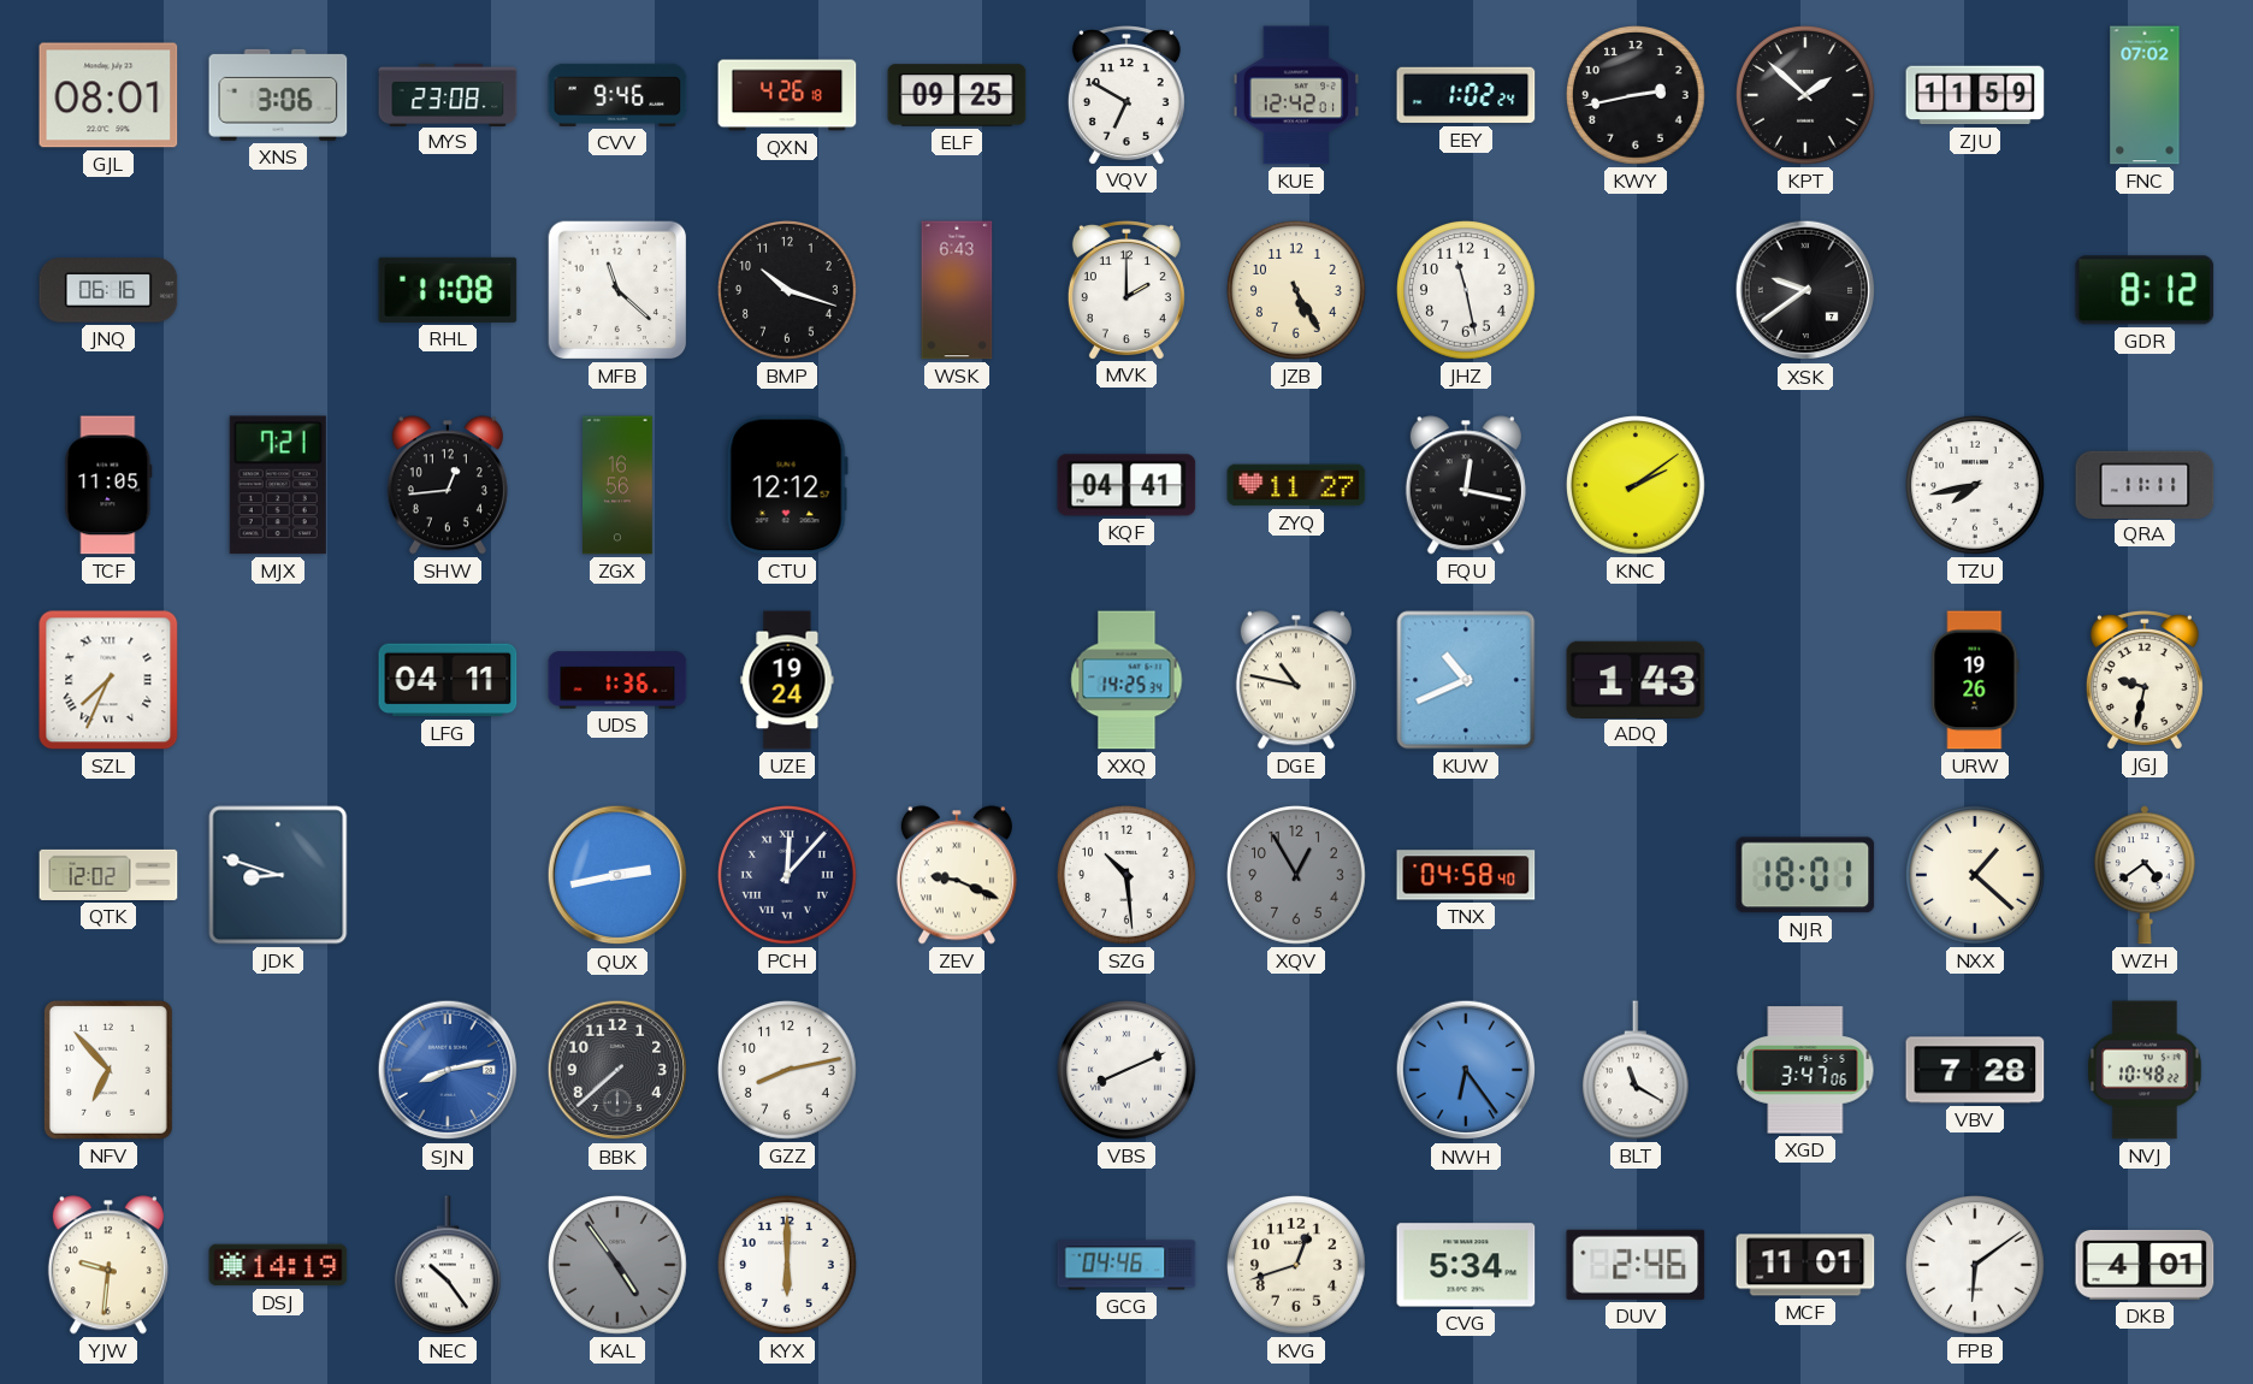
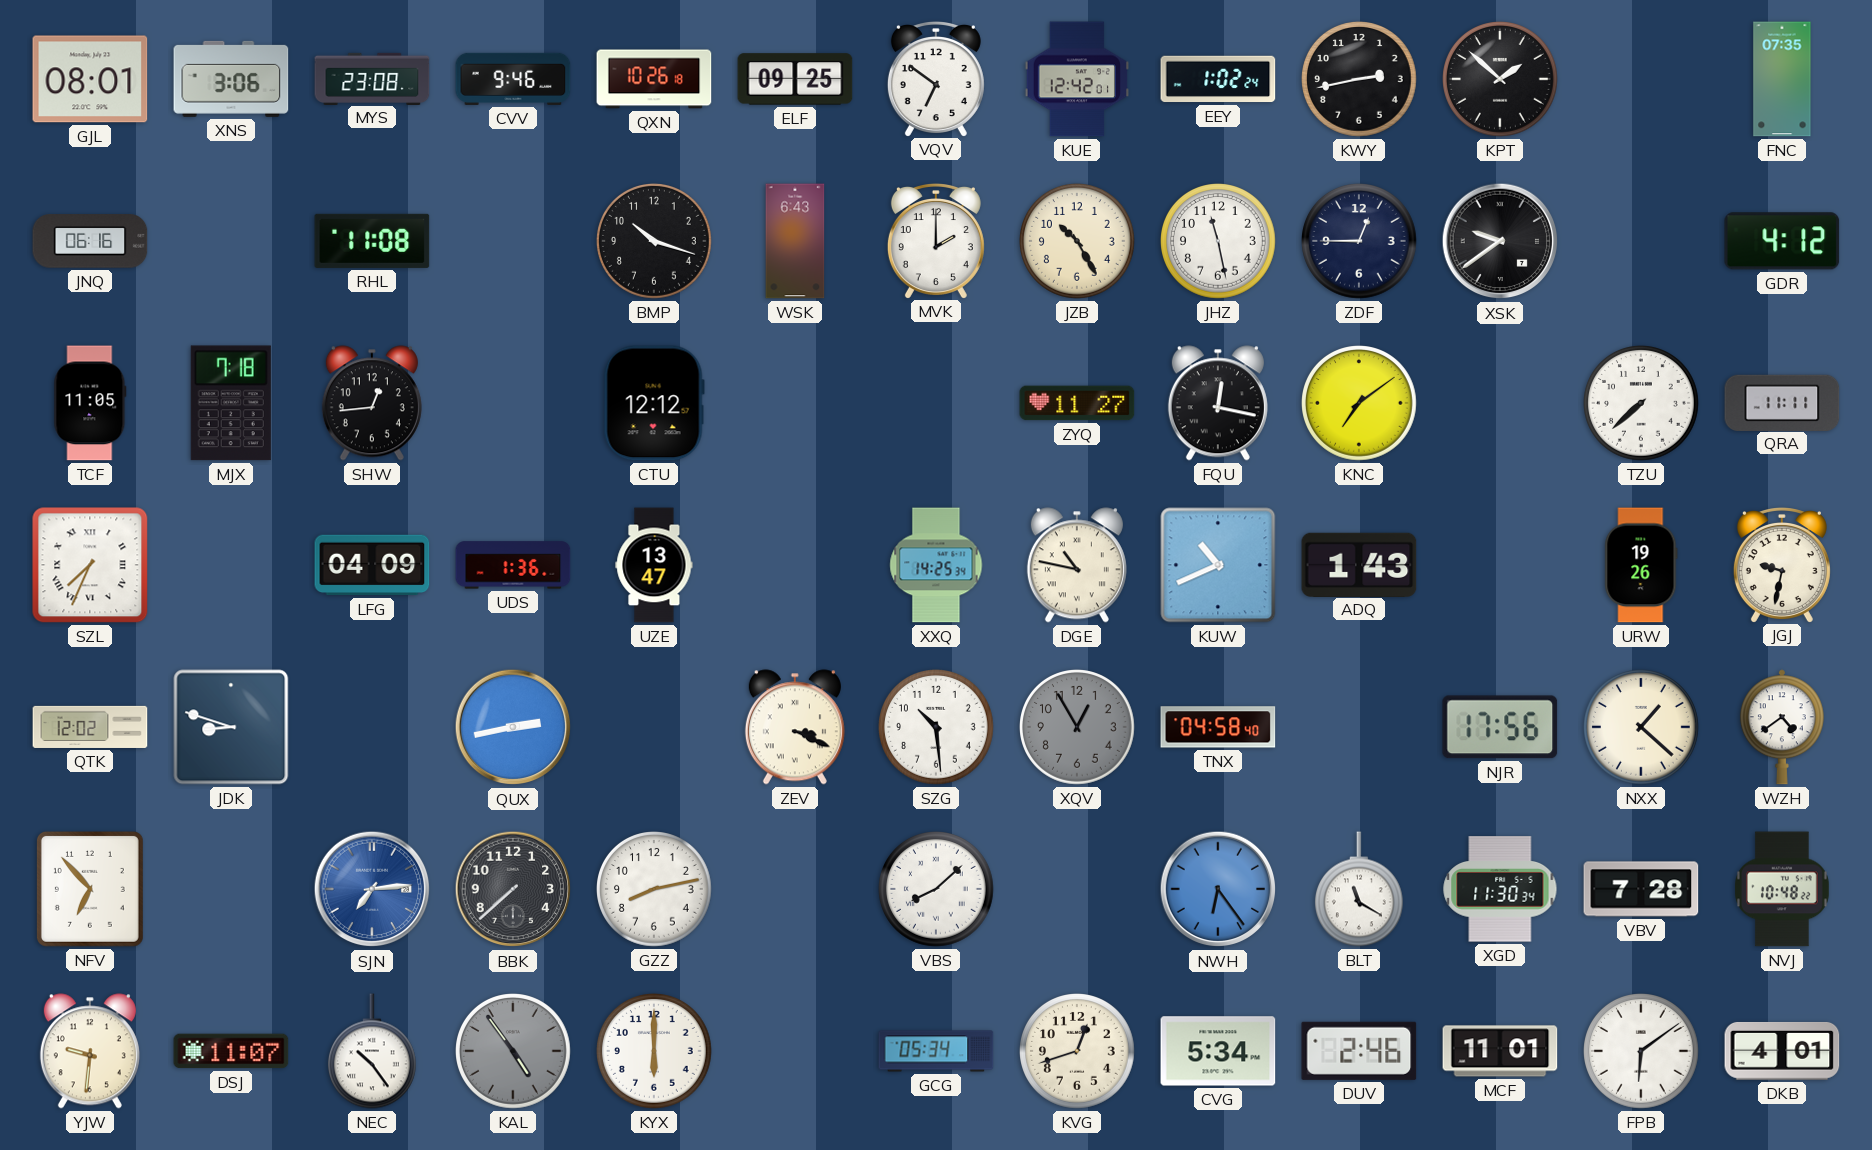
QXN: 4:26 -> 10:26 (654, 79)
VQV: 6:50 -> 6:51 (936, 79)
ZJU: 11:59 -> none (1975, 95)
FNC: 07:02 -> 07:35 (1782, 79)
MFB: 11:22 -> none (617, 290)
JZB: 5:25 -> 10:25 (1078, 242)
ZDF: none -> 12:45 (1360, 242)
GDR: 8:12 -> 4:12 (1782, 241)
MJX: 7:21 -> 7:18 (231, 403)
ZGX: 16:56 -> none (619, 485)
KQF: 04:41 -> none (1126, 485)
KNC: 2:09 -> 7:09 (1360, 404)
TZU: 7:43 -> 7:38 (1642, 404)
LFG: 04:11 -> 04:09 (372, 565)
UZE: 19:24 -> 13:47 (654, 565)
PCH: 12:07 -> none (788, 876)
ZEV: 9:19 -> 3:19 (795, 727)
NJR: 18:01 -> 17:56 (1500, 727)
SJN: 8:13 -> 7:14 (372, 889)
VBS: 8:11 -> 8:08 (937, 890)
XGD: 3:47 -> 11:30 (1500, 889)
DSJ: 14:19 -> 11:07 (231, 1051)
GCG: 04:46 -> 05:34 (936, 1051)
